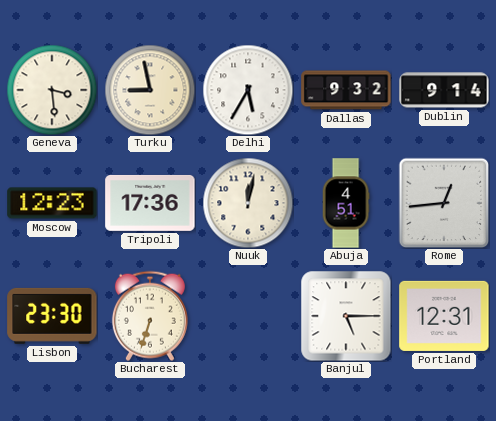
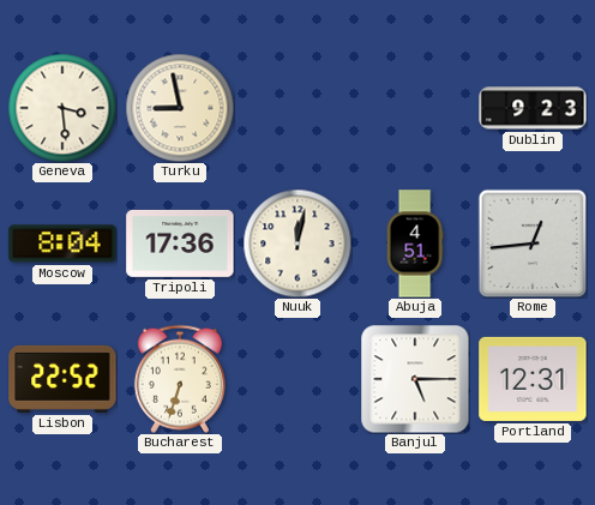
Delhi: 5:35 -> none (248, 90)
Dallas: 9:32 -> none (346, 90)
Dublin: 9:14 -> 9:23 (533, 108)
Moscow: 12:23 -> 8:04 (62, 244)
Lisbon: 23:30 -> 22:52 (62, 379)
